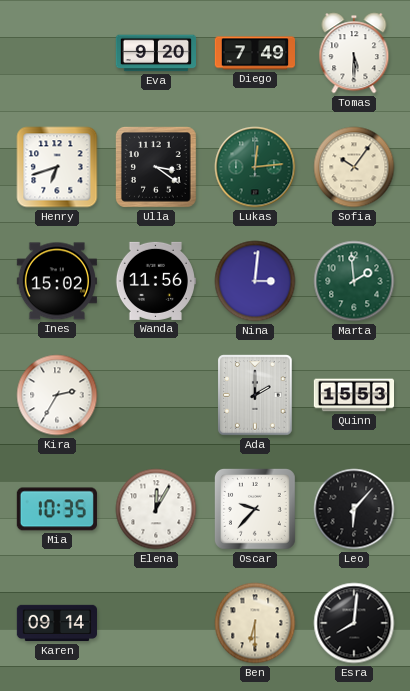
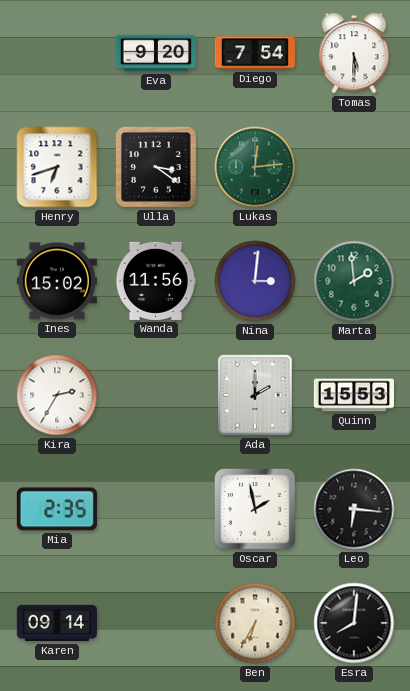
Diego: 7:49 -> 7:54 (254, 53)
Sofia: 10:06 -> none (354, 167)
Mia: 10:35 -> 2:35 (57, 509)
Elena: 12:05 -> none (156, 509)
Oscar: 9:37 -> 1:58 (256, 510)
Leo: 6:07 -> 6:16 (354, 509)
Ben: 6:30 -> 6:35 (255, 623)
